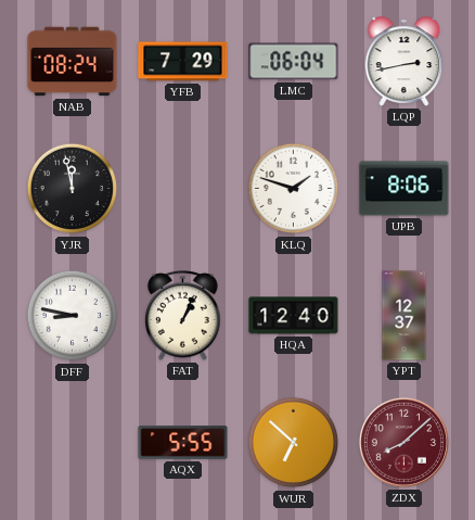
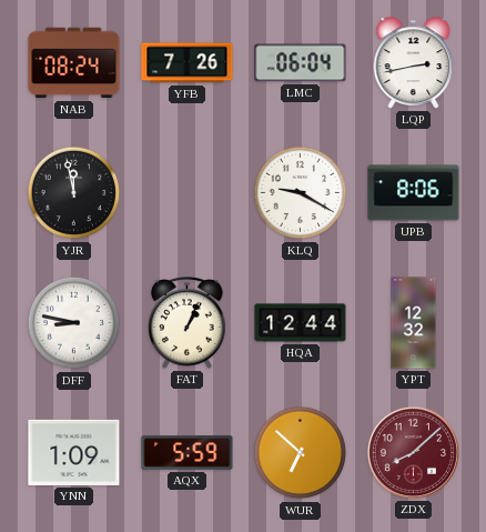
YFB: 7:29 -> 7:26 (188, 63)
KLQ: 1:48 -> 9:20 (301, 193)
HQA: 12:40 -> 12:44 (301, 323)
YPT: 12:37 -> 12:32 (414, 323)
YNN: none -> 1:09 (74, 452)
AQX: 5:55 -> 5:59 (188, 453)
